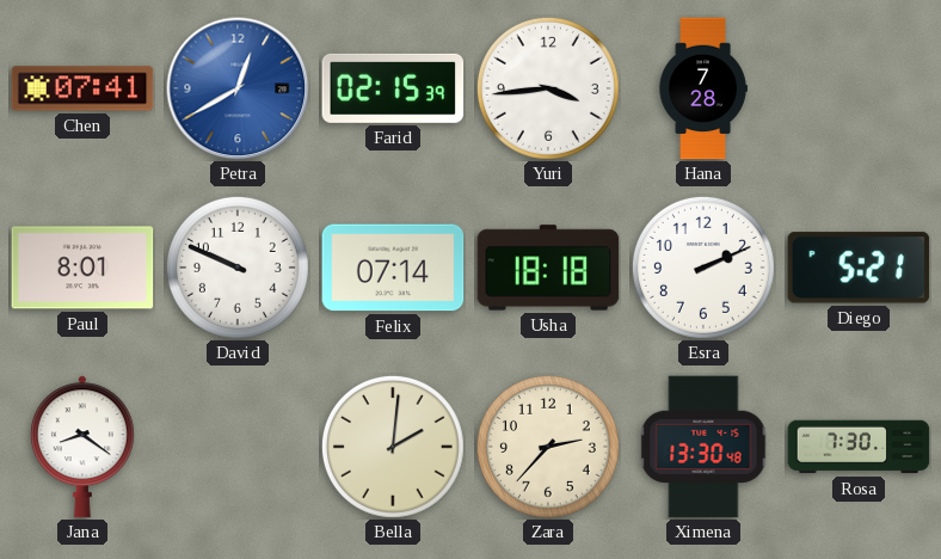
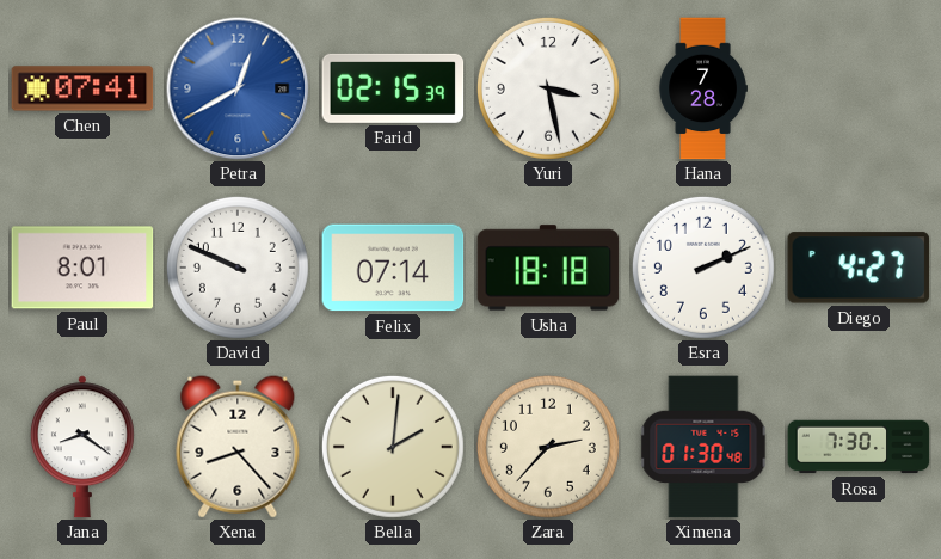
Yuri: 3:44 -> 3:28 (548, 88)
Diego: 5:21 -> 4:27 (859, 268)
Xena: none -> 8:23 (238, 447)
Ximena: 13:30 -> 01:30 (703, 447)
